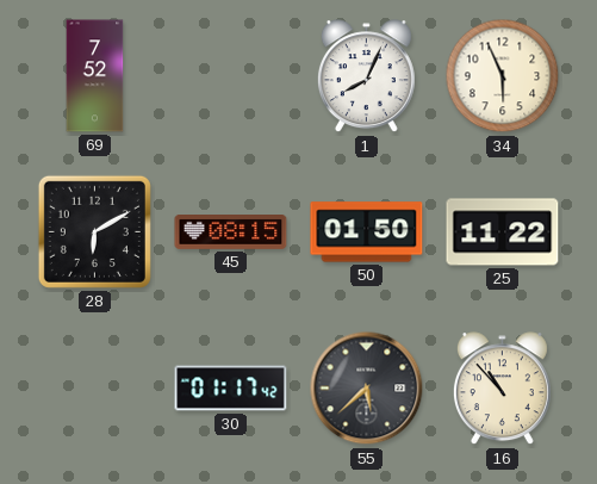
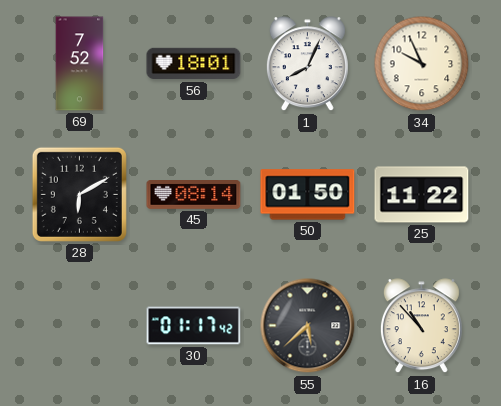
56: none -> 18:01 (194, 64)
34: 5:56 -> 9:56 (422, 64)
45: 08:15 -> 08:14 (194, 195)
